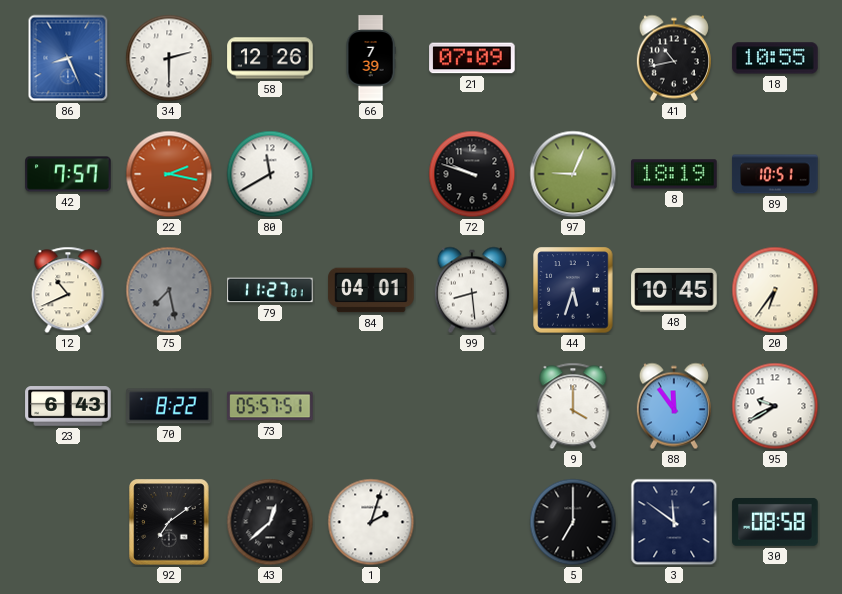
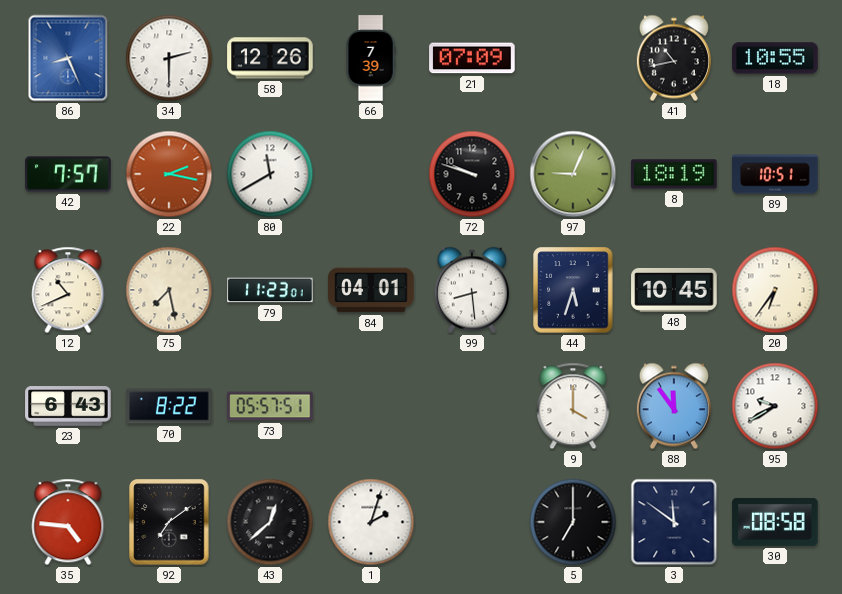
75 dial: grey -> cream (169, 290)
79: 11:27 -> 11:23 (270, 290)
35: none -> 4:46 (68, 522)
